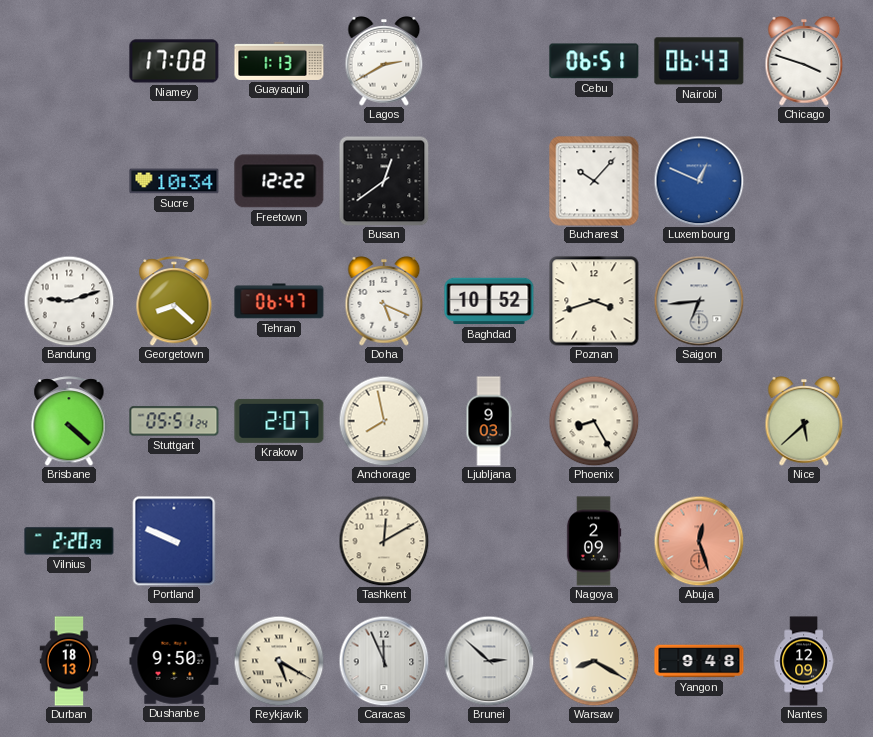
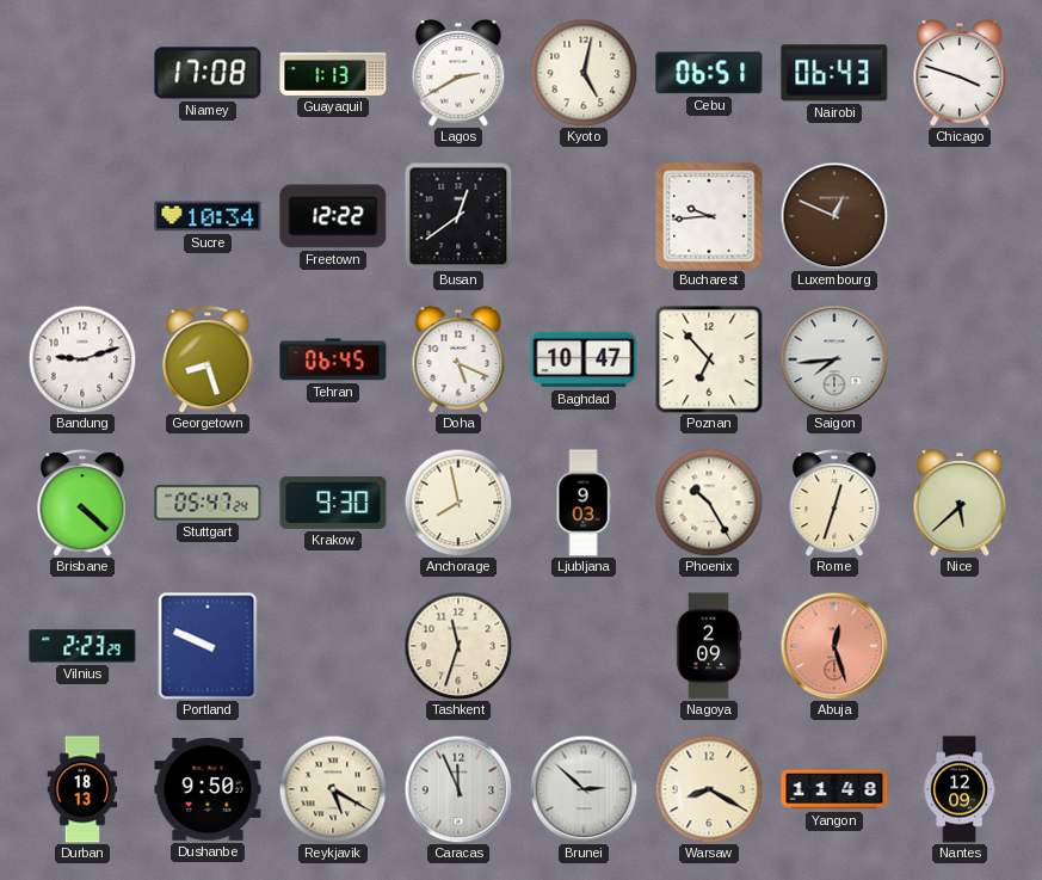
Kyoto: none -> 5:02 (584, 73)
Bucharest: 10:07 -> 9:44 (709, 216)
Luxembourg dial: blue -> brown (834, 216)
Georgetown: 8:22 -> 8:27 (208, 359)
Tehran: 06:47 -> 06:45 (333, 359)
Baghdad: 10:52 -> 10:47 (584, 359)
Poznan: 3:42 -> 6:53 (709, 359)
Saigon: 6:44 -> 7:44 (834, 359)
Stuttgart: 05:51 -> 05:47 (208, 503)
Krakow: 2:07 -> 9:30 (333, 503)
Phoenix: 8:25 -> 10:25 (709, 503)
Rome: none -> 12:33 (834, 503)
Vilnius: 2:20 -> 2:23 (82, 646)
Tashkent: 12:10 -> 11:33 (458, 646)
Yangon: 9:48 -> 11:48 (834, 789)
